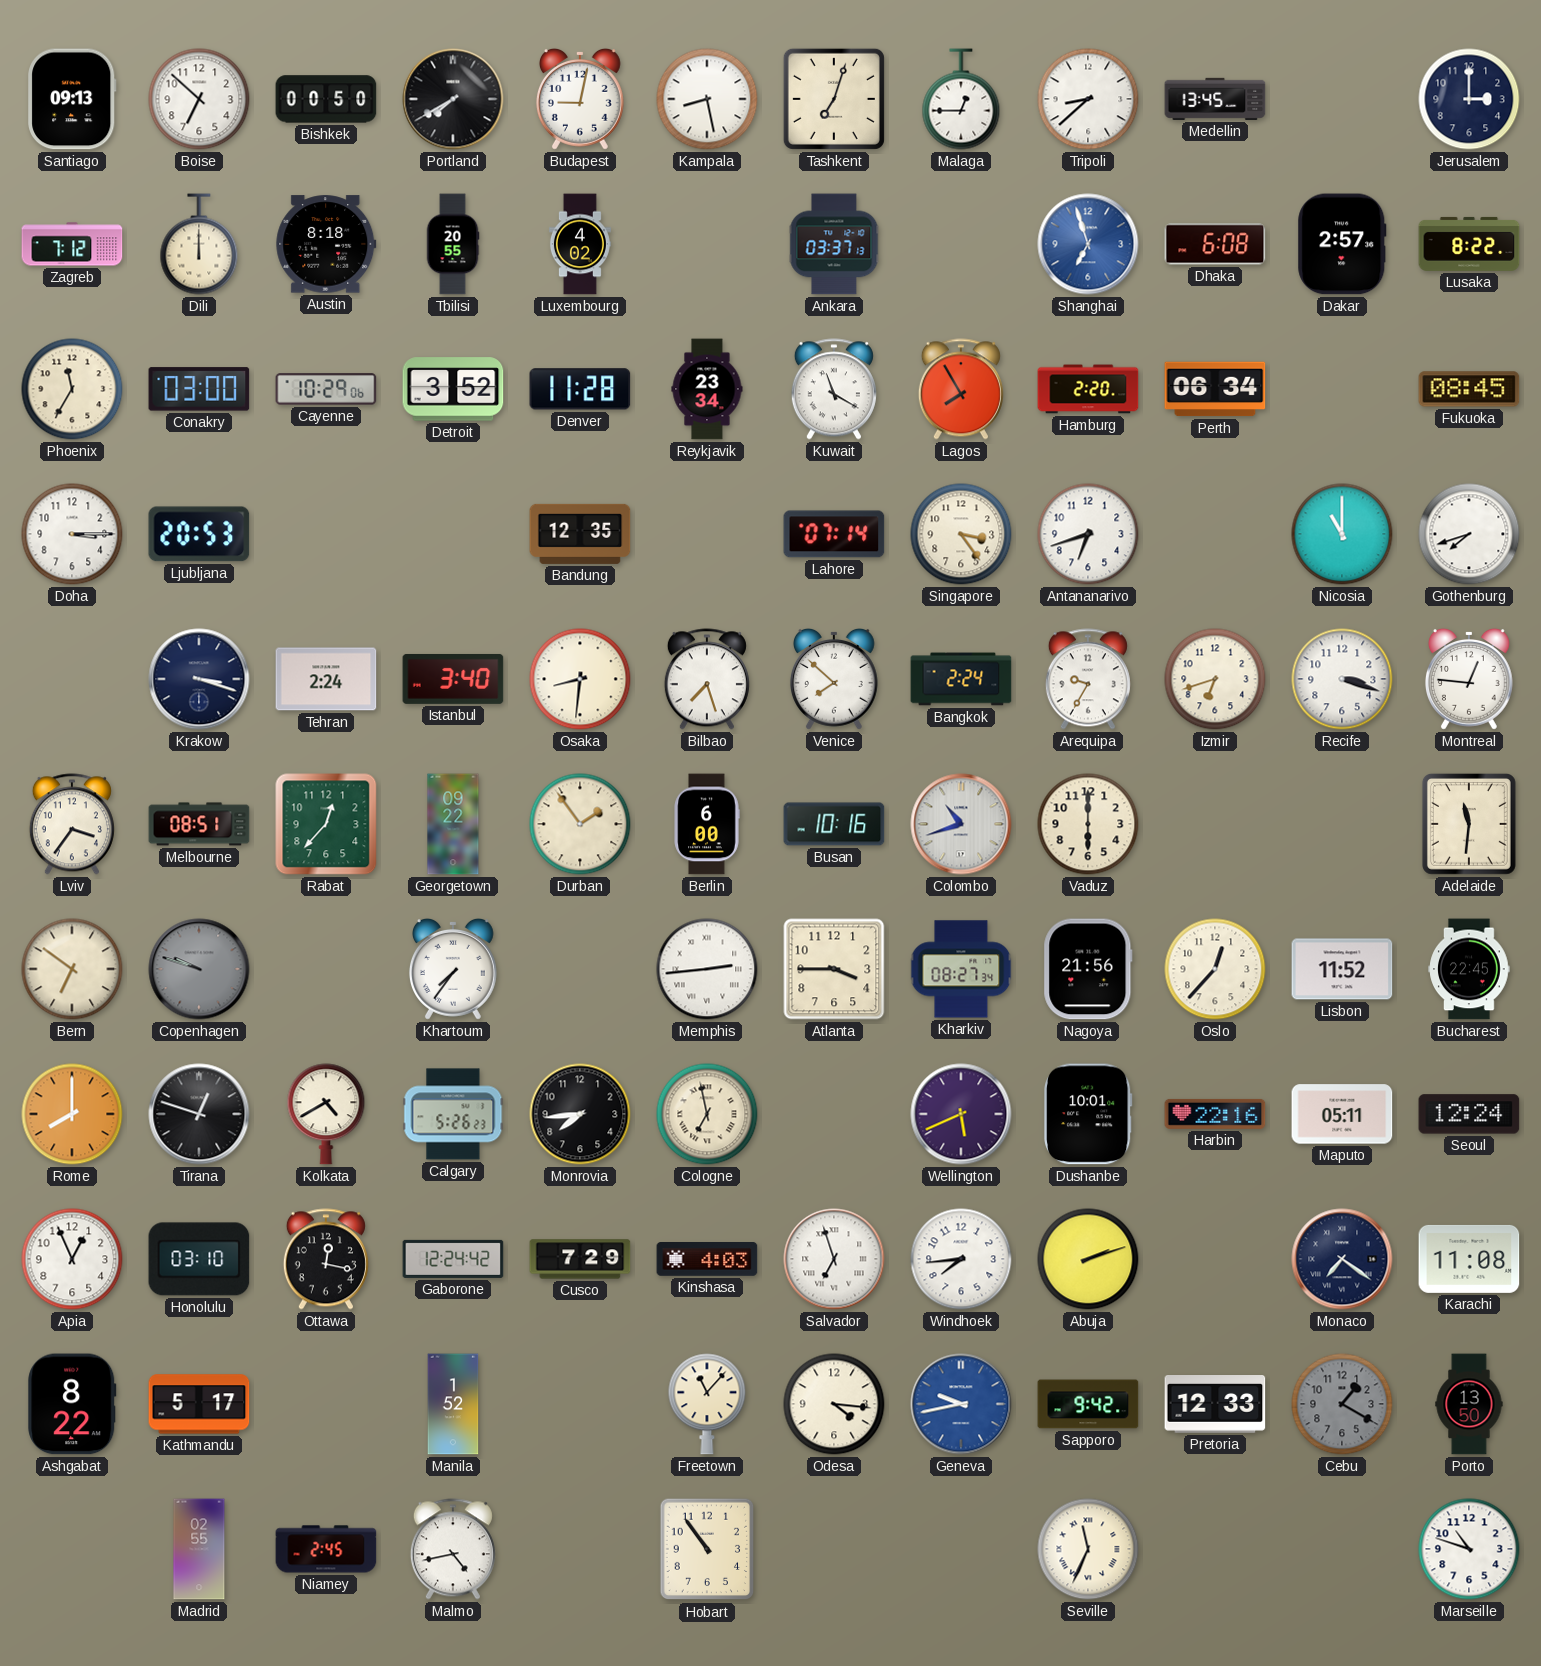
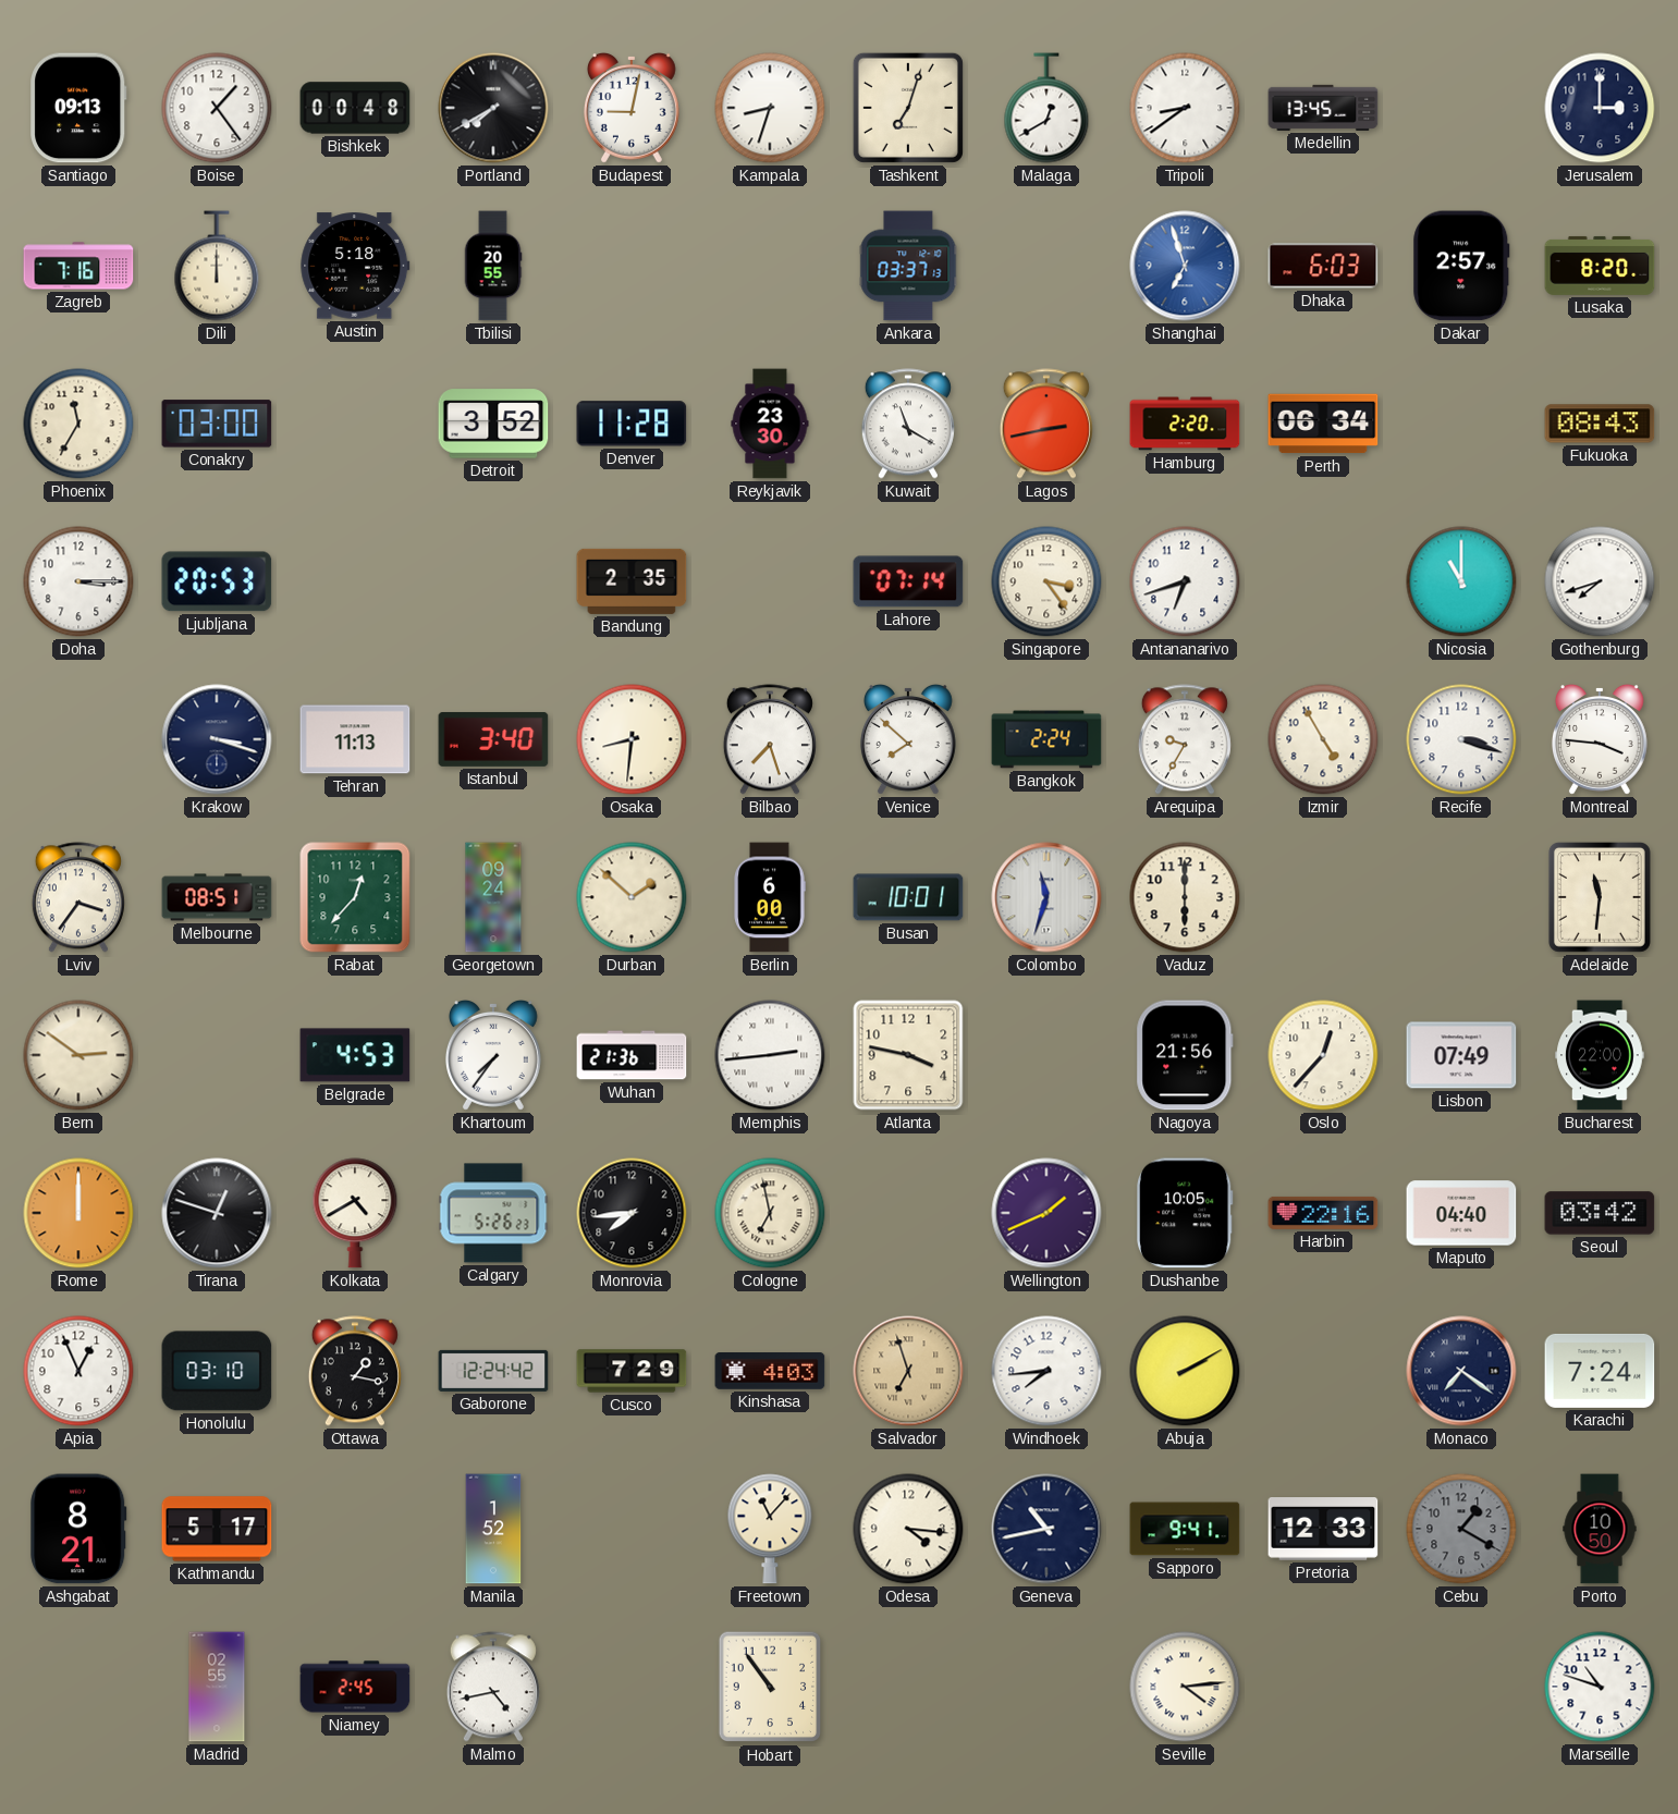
Boise: 6:52 -> 1:24 (217, 108)
Bishkek: 00:50 -> 00:48 (355, 108)
Kampala: 8:28 -> 8:33 (770, 108)
Malaga: 12:45 -> 12:40 (1046, 108)
Tripoli: 8:38 -> 8:39 (1185, 108)
Zagreb: 7:12 -> 7:16 (78, 266)
Austin: 8:18 -> 5:18 (355, 266)
Luxembourg: 4:02 -> none (580, 244)
Dhaka: 6:08 -> 6:03 (1323, 266)
Lusaka: 8:22 -> 8:20 (1600, 266)
Cayenne: 10:29 -> none (326, 389)
Reykjavik: 23:34 -> 23:30 (770, 424)
Lagos: 7:55 -> 2:43 (1046, 424)
Fukuoka: 08:45 -> 08:43 (1600, 424)
Bandung: 12:35 -> 2:35 (632, 581)
Tehran: 2:24 -> 11:13 (355, 739)
Izmir: 6:42 -> 4:55 (1323, 739)
Montreal: 12:46 -> 3:46 (1600, 740)
Georgetown: 09:22 -> 09:24 (493, 897)
Durban: 1:54 -> 1:52 (632, 897)
Busan: 10:16 -> 10:01 (908, 897)
Colombo: 10:42 -> 11:33 (1046, 897)
Bern: 6:51 -> 2:51 (78, 1055)
Copenhagen: 9:48 -> none (199, 969)
Belgrade: none -> 4:53 (355, 1055)
Wuhan: none -> 21:36 (632, 1055)
Atlanta: 3:45 -> 3:47 (908, 1055)
Kharkiv: 08:27 -> none (961, 969)
Lisbon: 11:52 -> 07:49 (1461, 1055)
Bucharest: 22:45 -> 22:00 (1600, 1055)
Rome: 8:00 -> 12:00 (78, 1213)
Wellington: 5:41 -> 1:41 (1046, 1213)
Dushanbe: 10:01 -> 10:05 (1186, 1213)
Maputo: 05:11 -> 04:40 (1461, 1213)
Seoul: 12:24 -> 03:42 (1600, 1213)
Ottawa: 12:17 -> 1:17 (355, 1371)
Salvador dial: white -> champagne (908, 1371)
Abuja: 2:12 -> 2:10 (1185, 1371)
Karachi: 11:08 -> 7:24 (1600, 1371)
Ashgabat: 8:22 -> 8:21 (78, 1529)
Geneva: 9:43 -> 10:43 (1046, 1529)
Geneva dial: blue -> navy (1046, 1529)
Sapporo: 9:42 -> 9:41 (1185, 1529)
Porto: 13:50 -> 10:50 (1600, 1529)
Seville: 11:34 -> 4:14 (1185, 1687)
